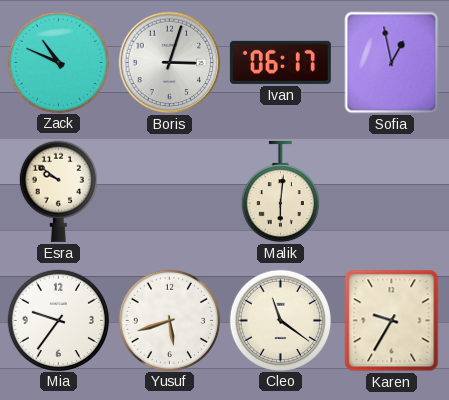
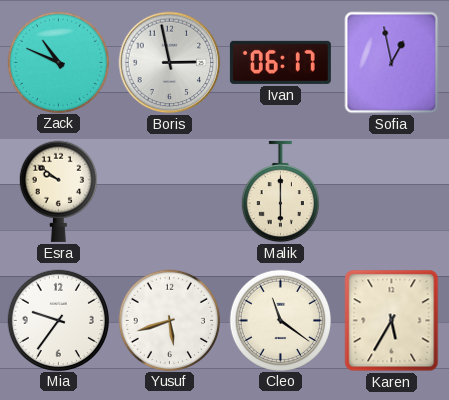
Boris: 3:03 -> 2:58 (170, 63)
Malik: 6:01 -> 6:00 (280, 192)
Karen: 9:35 -> 5:35 (392, 321)
